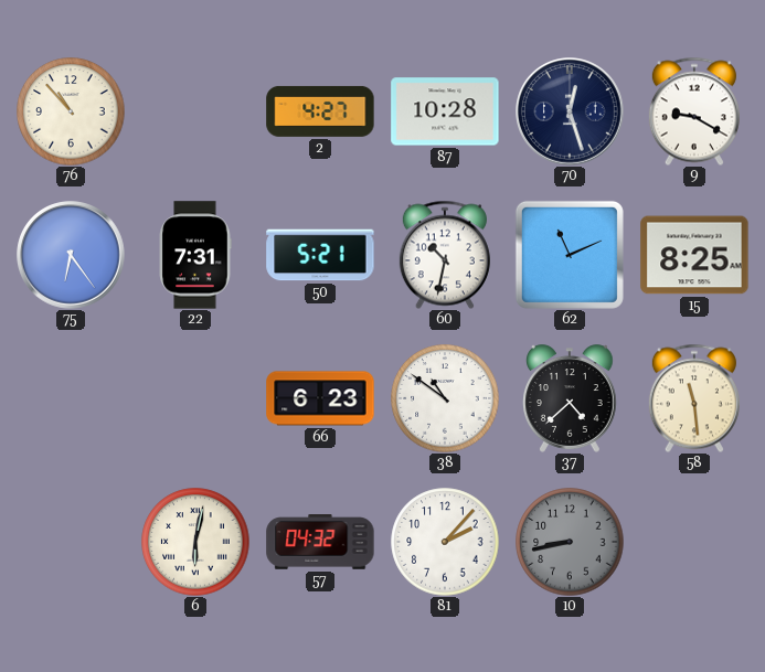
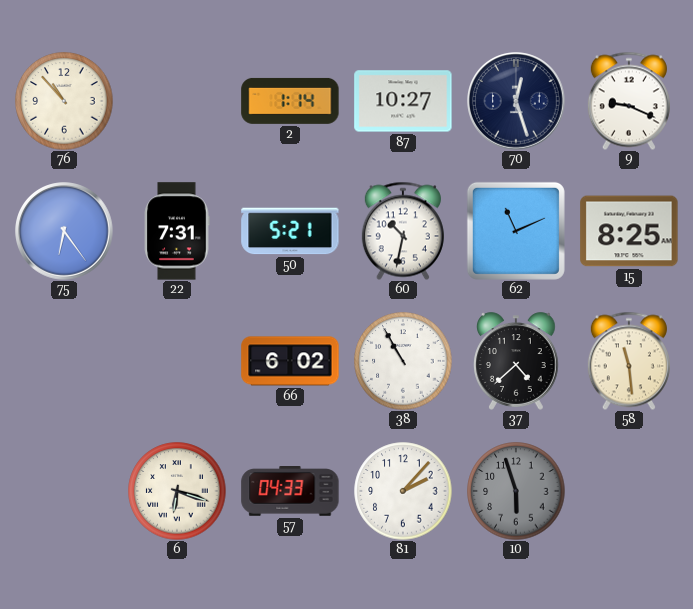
2: 4:27 -> 1:14 (290, 101)
87: 10:28 -> 10:27 (403, 101)
9: 9:20 -> 9:19 (629, 101)
66: 6:23 -> 6:02 (290, 361)
38: 10:51 -> 10:55 (403, 361)
6: 6:02 -> 6:18 (177, 491)
57: 04:32 -> 04:33 (290, 492)
10: 8:43 -> 5:57 (516, 491)
